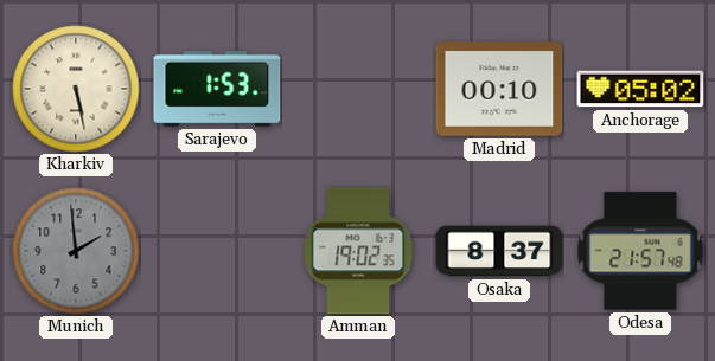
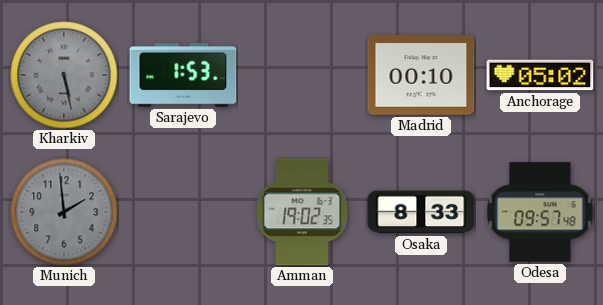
Kharkiv dial: cream -> grey (64, 75)
Osaka: 8:37 -> 8:33 (421, 212)
Odesa: 21:57 -> 09:57 (540, 212)
